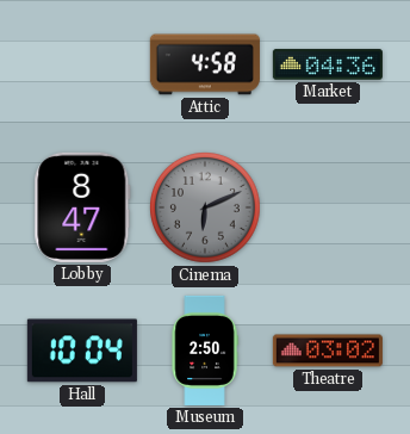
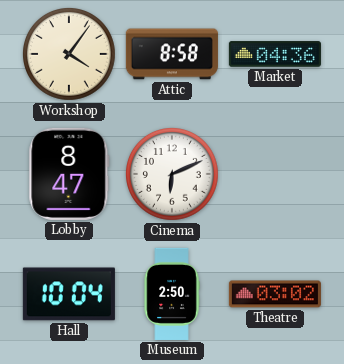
Workshop: none -> 4:06 (70, 55)
Attic: 4:58 -> 8:58 (172, 54)
Cinema dial: grey -> white (173, 175)
